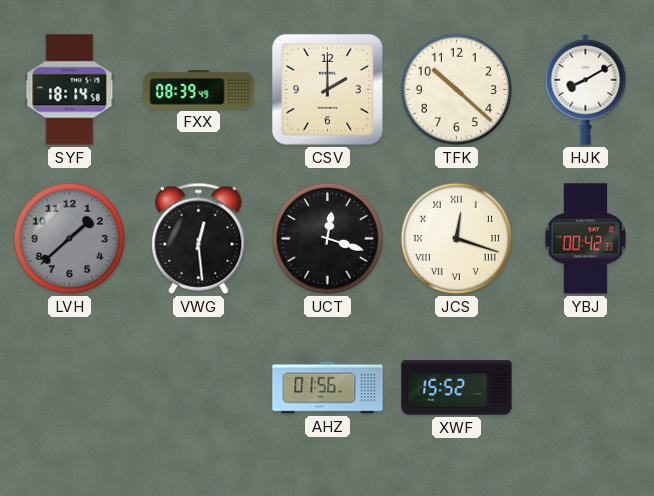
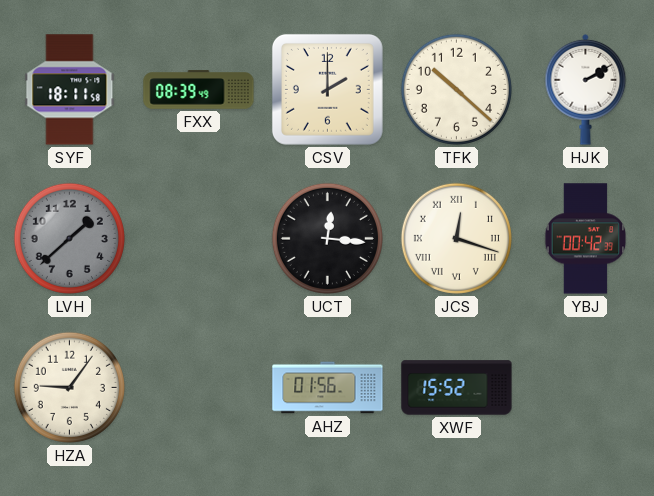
SYF: 18:14 -> 18:11 (70, 90)
HJK: 8:10 -> 2:10 (586, 89)
VWG: 12:29 -> none (199, 238)
UCT: 12:18 -> 12:16 (327, 238)
HZA: none -> 9:06 (69, 387)
